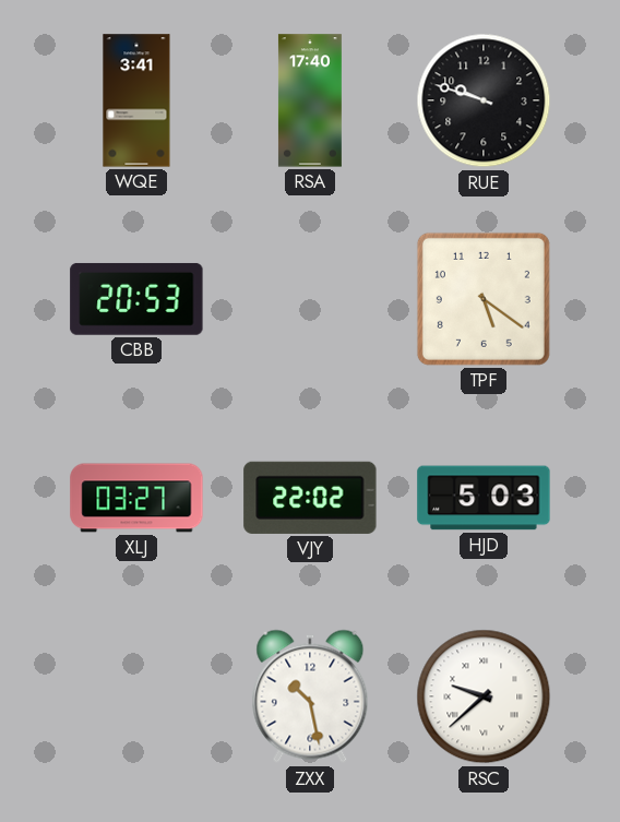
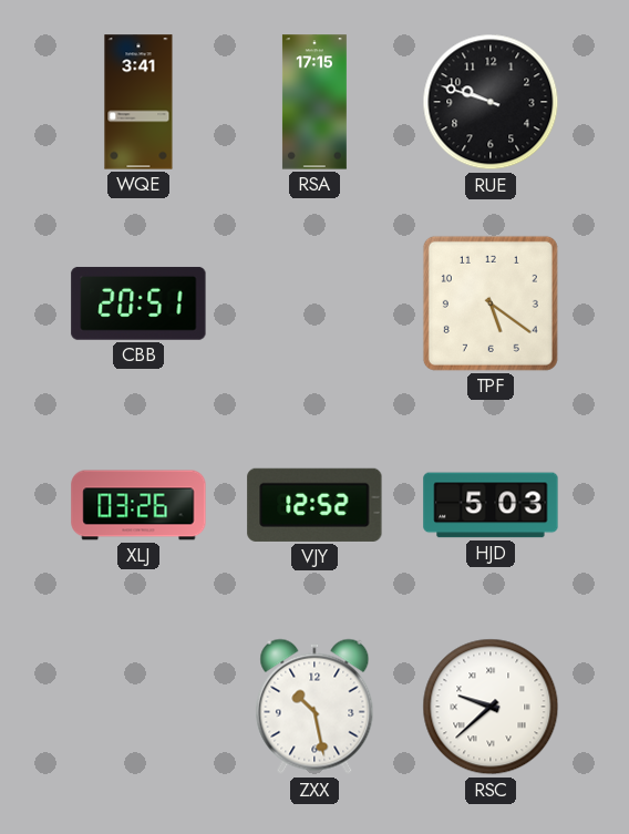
RSA: 17:40 -> 17:15 (314, 102)
CBB: 20:53 -> 20:51 (138, 303)
XLJ: 03:27 -> 03:26 (138, 505)
VJY: 22:02 -> 12:52 (314, 505)
